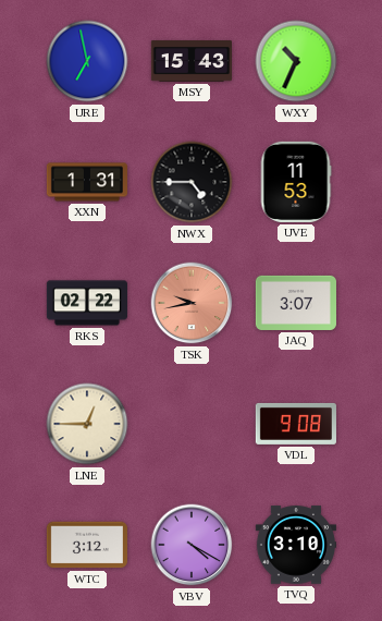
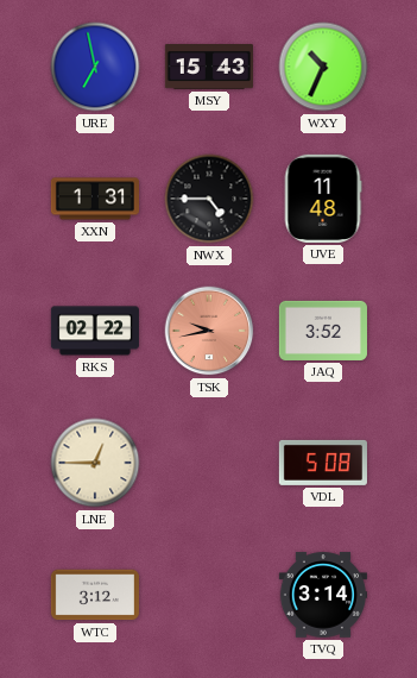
UVE: 11:53 -> 11:48 (323, 199)
JAQ: 3:07 -> 3:52 (323, 331)
VDL: 9:08 -> 5:08 (323, 463)
VBV: 4:20 -> none (192, 545)
TVQ: 3:10 -> 3:14 (323, 595)
